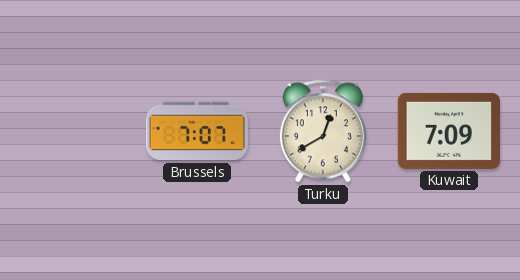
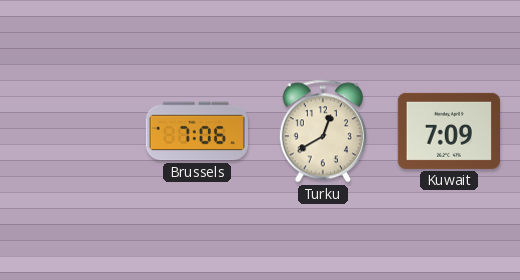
Brussels: 7:07 -> 7:06 (196, 131)
